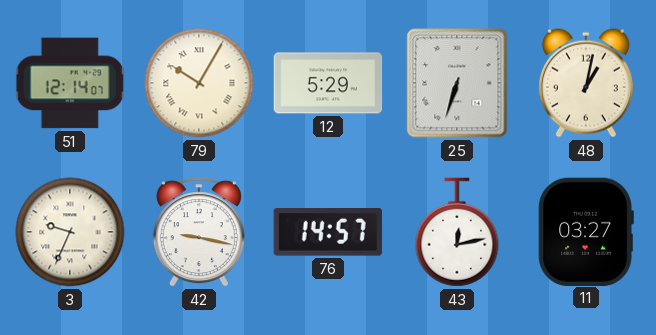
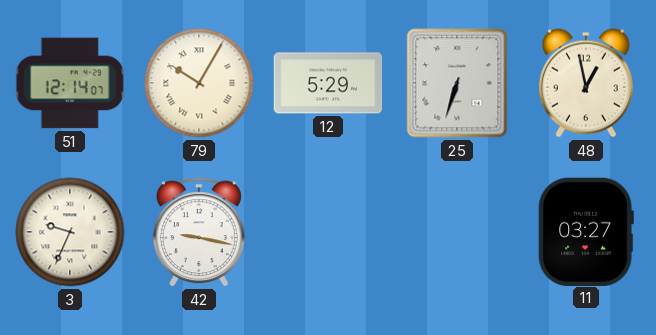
48: 1:02 -> 12:58 (586, 83)
76: 14:57 -> none (328, 232)
43: 12:13 -> none (457, 232)
